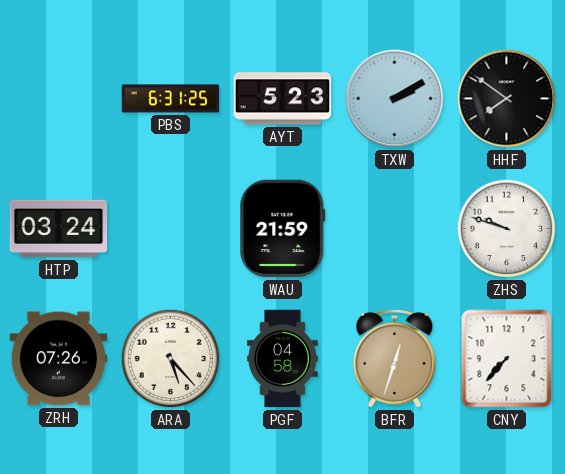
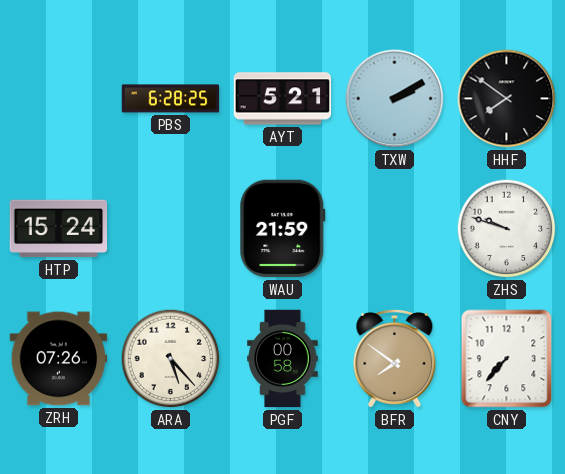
PBS: 6:31 -> 6:28 (171, 99)
AYT: 5:23 -> 5:21 (283, 99)
HTP: 03:24 -> 15:24 (59, 229)
PGF: 04:58 -> 00:58 (283, 359)
BFR: 12:33 -> 7:51 (395, 358)
